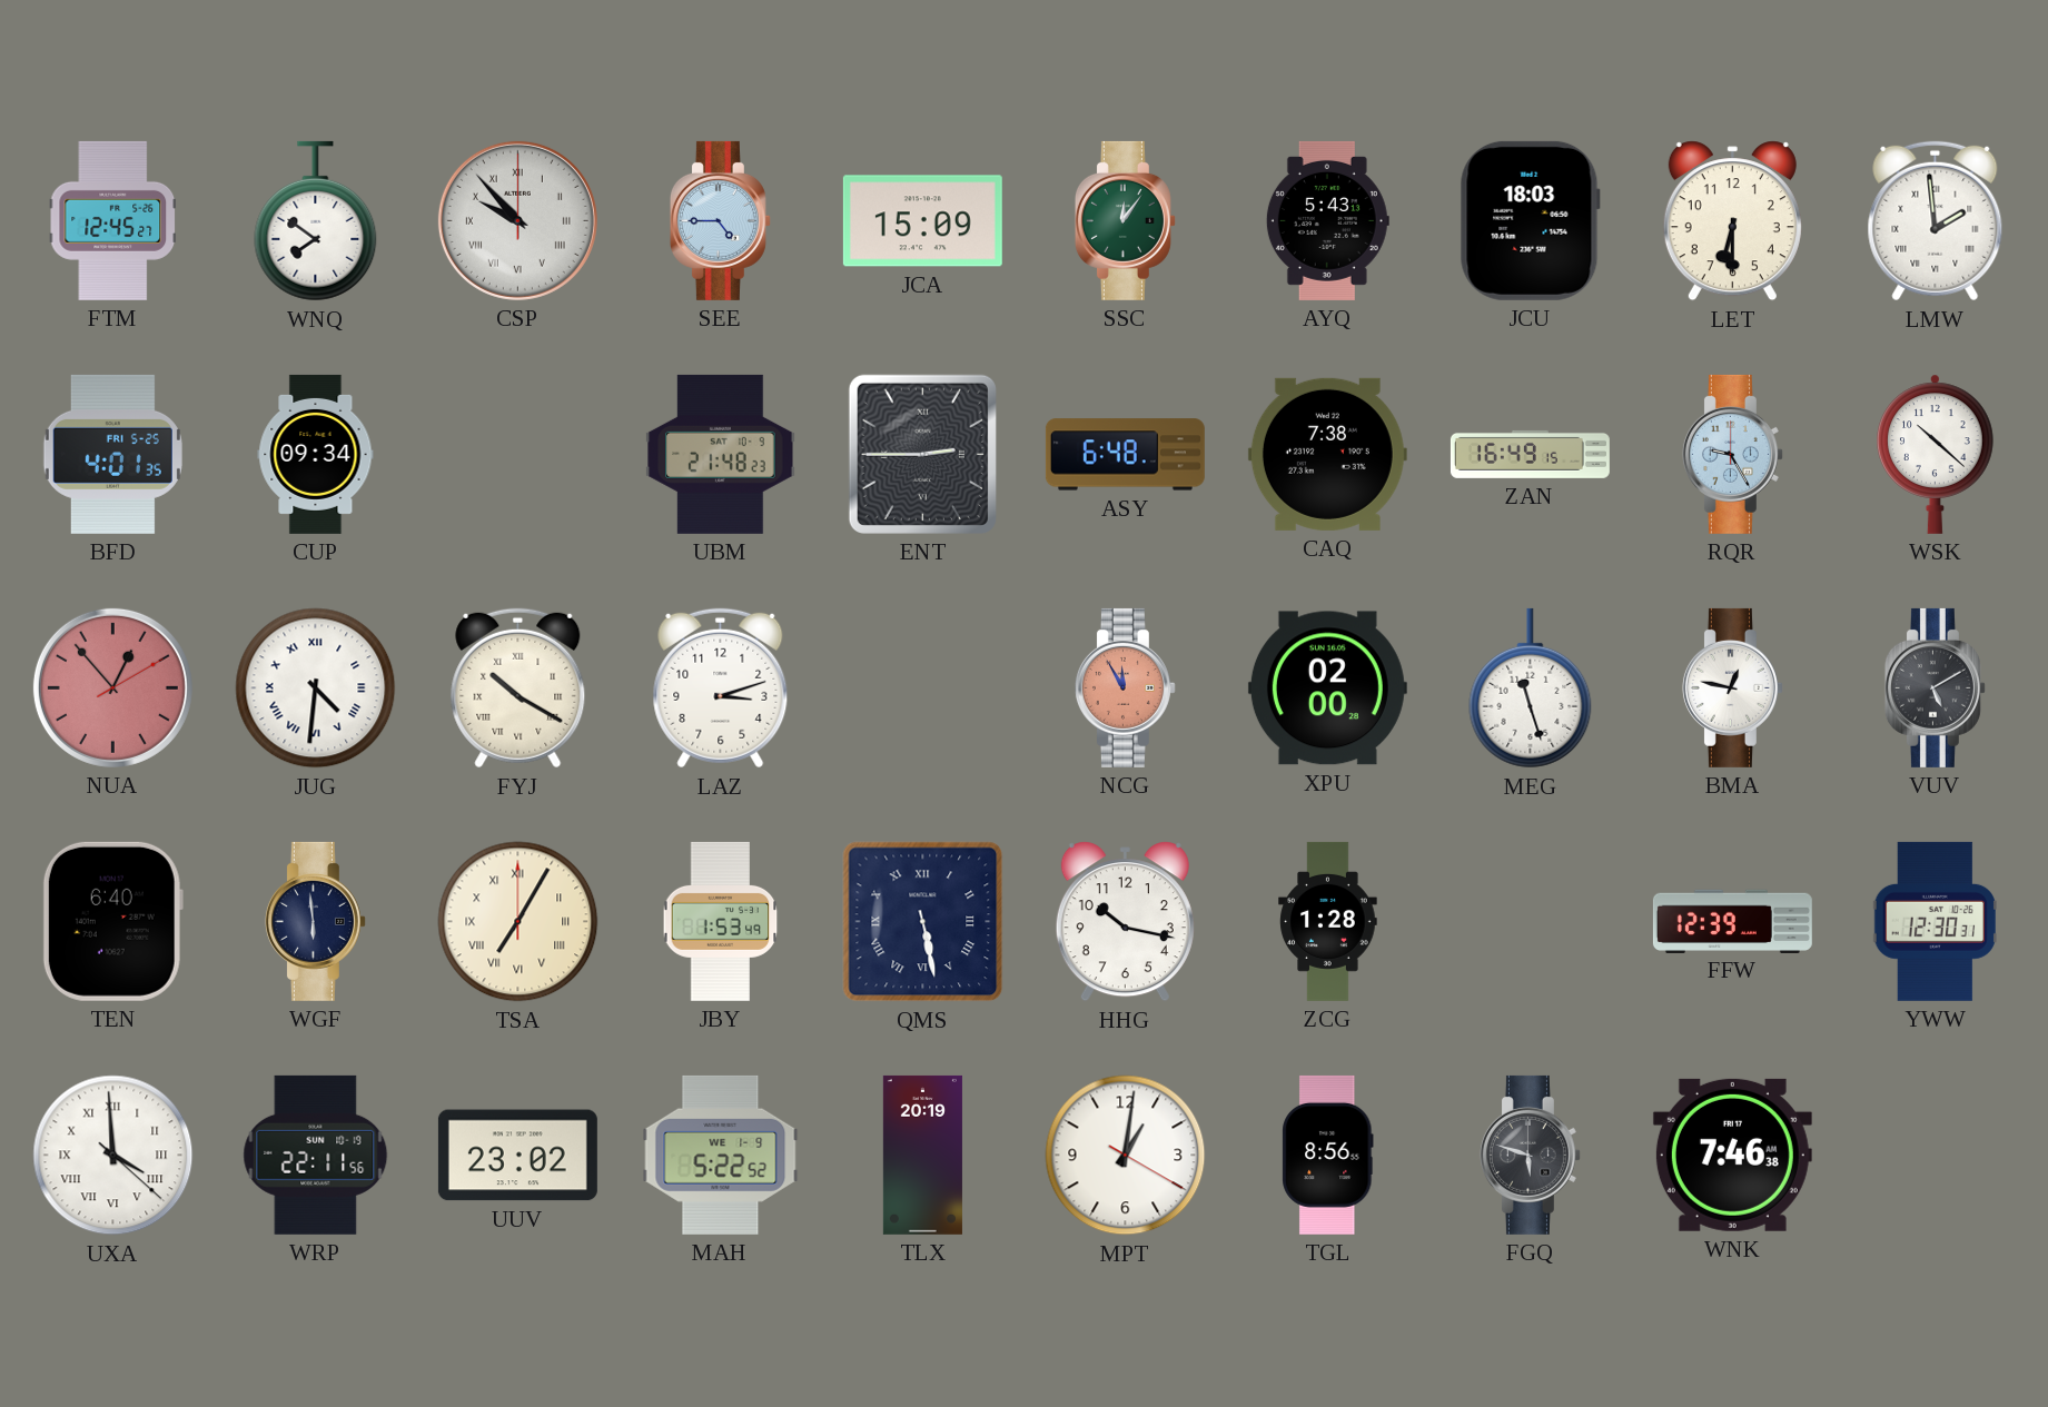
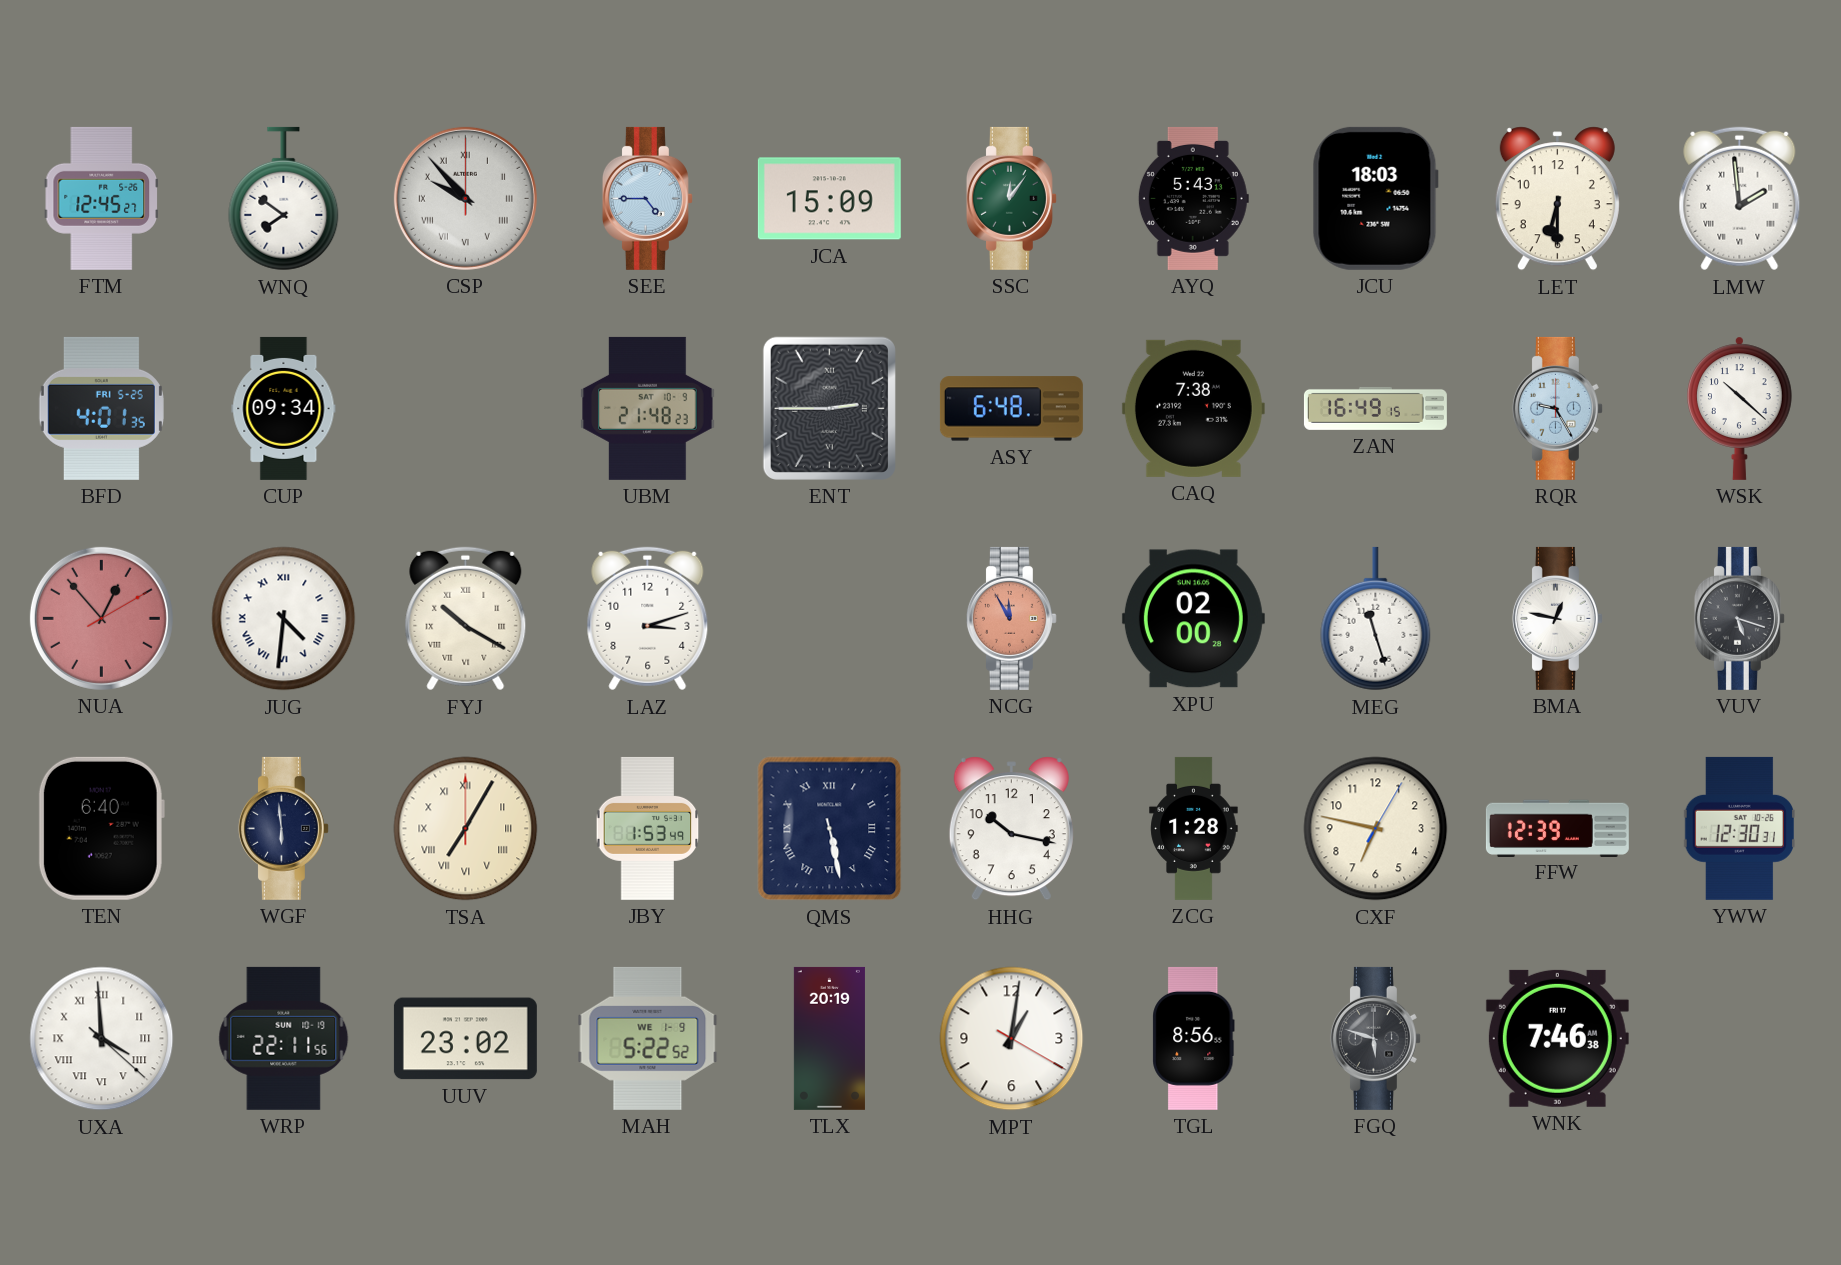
VUV: 5:10 -> 5:18 (1739, 618)
CXF: none -> 6:47 (1376, 829)
